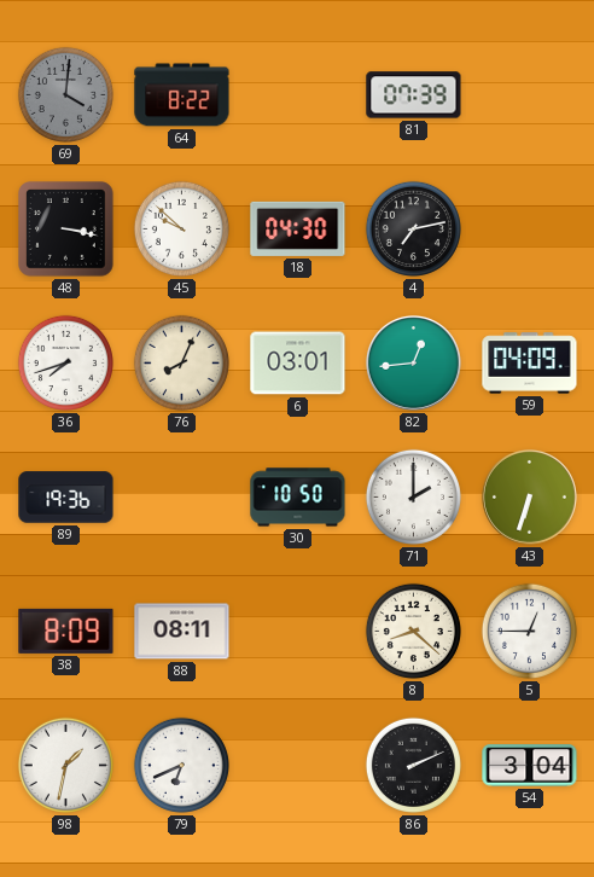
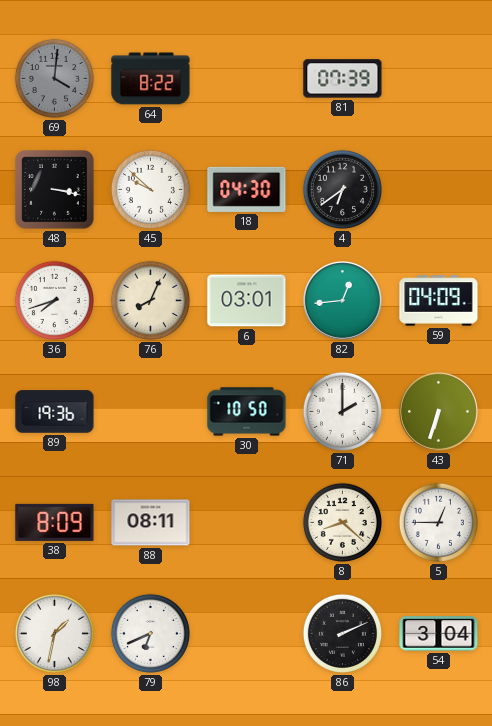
4: 7:13 -> 6:39 (342, 189)
